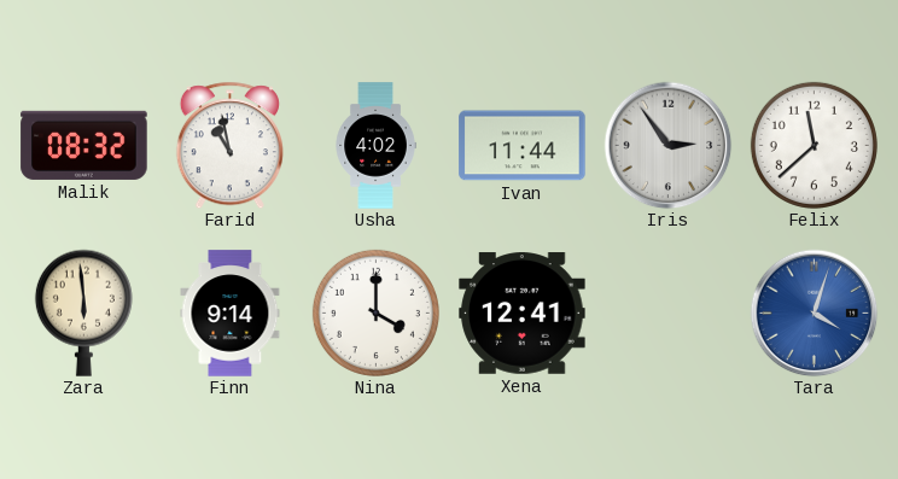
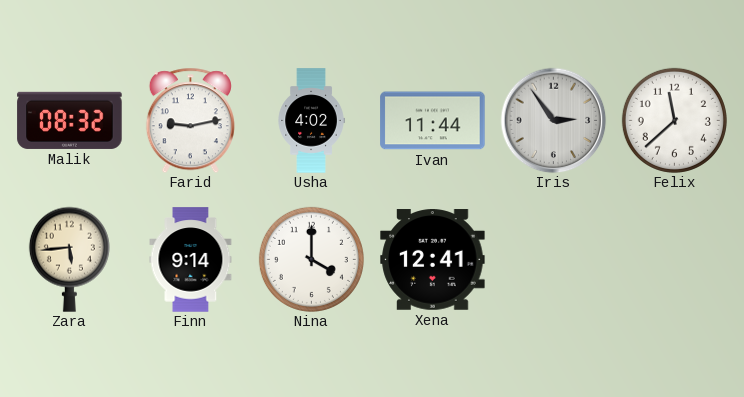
Farid: 10:58 -> 9:13 (190, 120)
Zara: 5:59 -> 5:44 (69, 259)
Tara: 4:03 -> none (814, 312)
